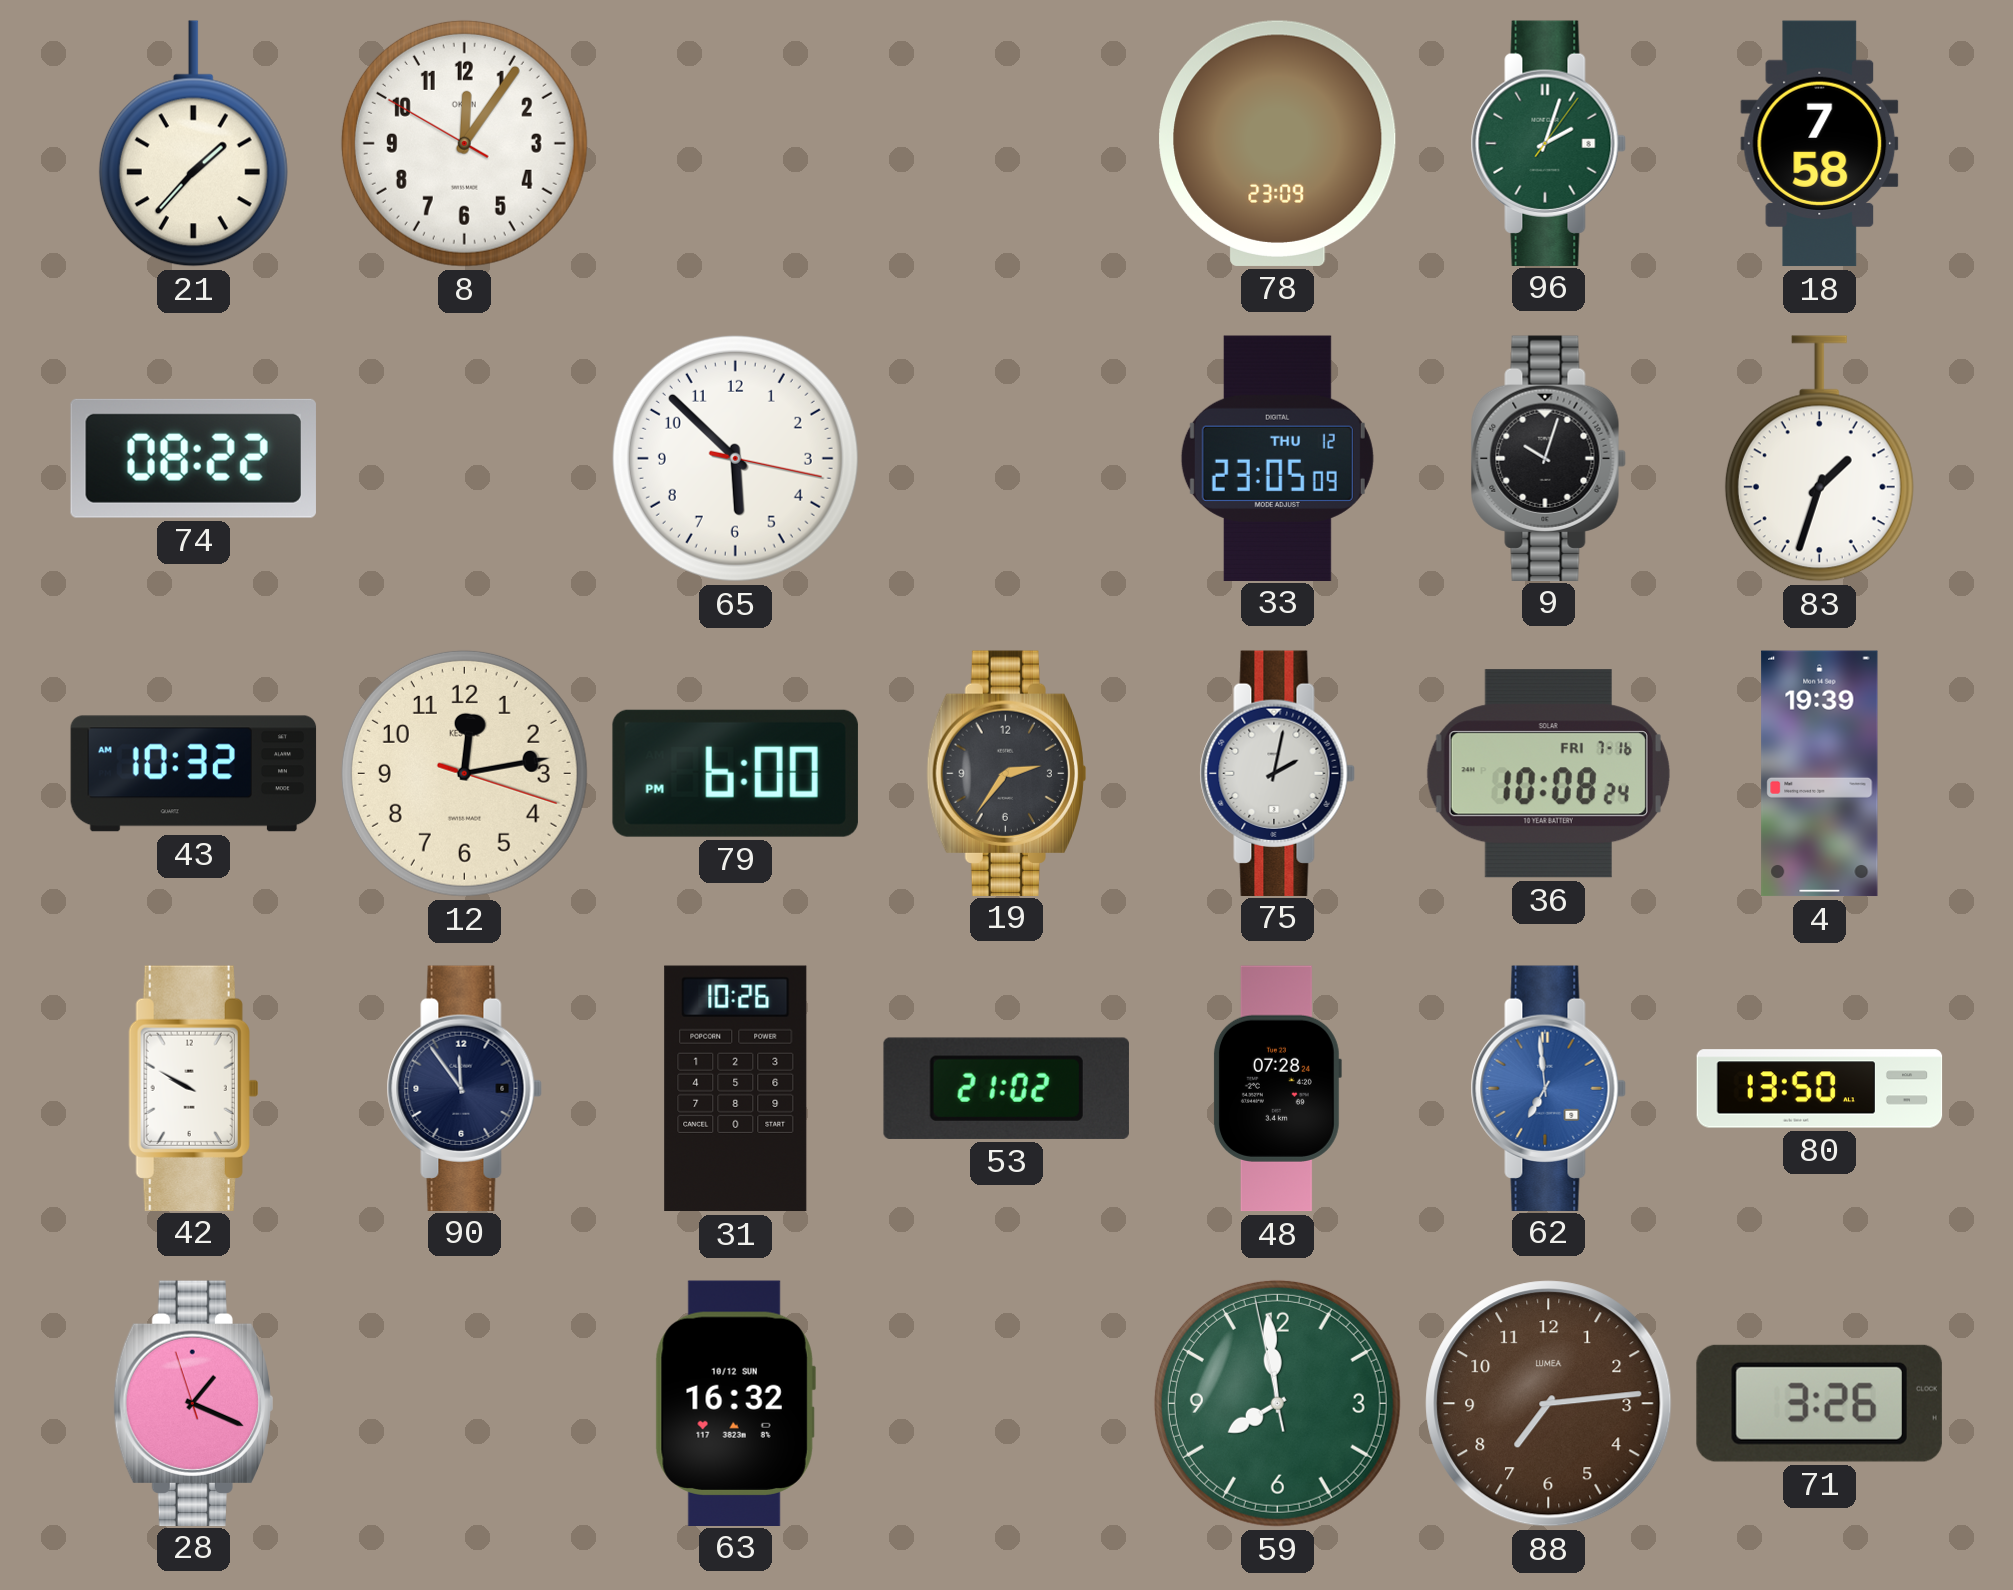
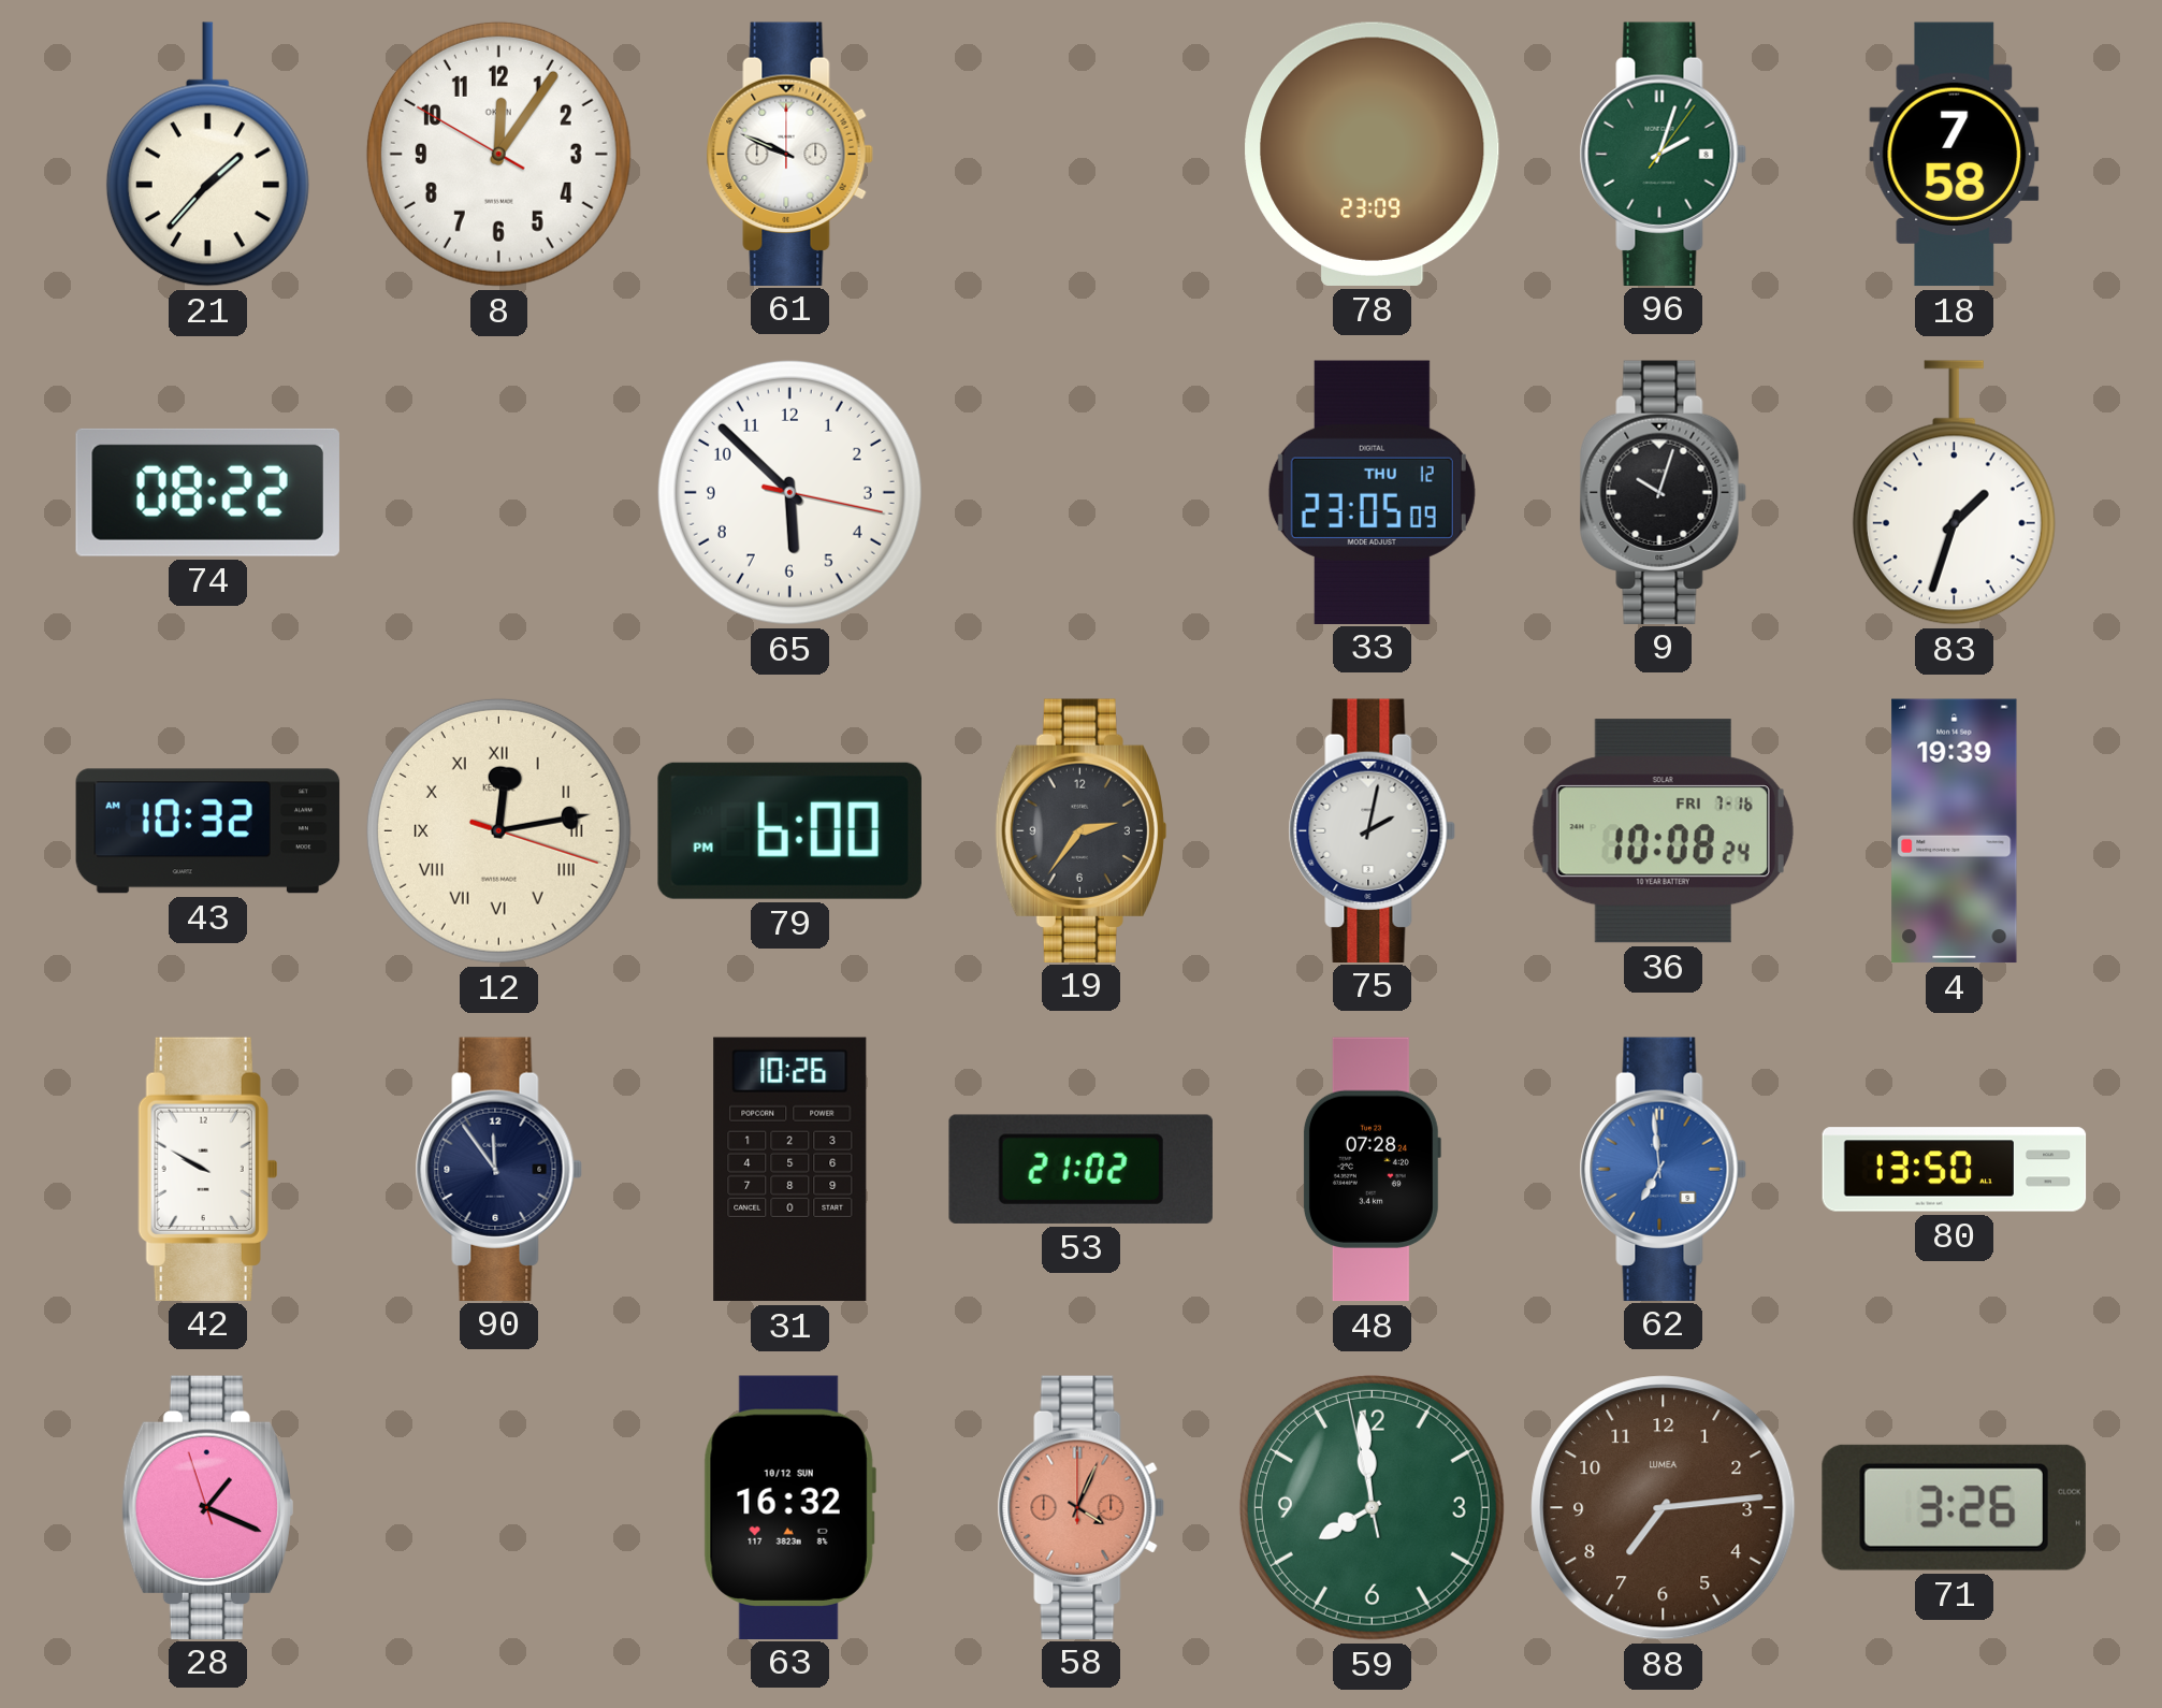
61: none -> 9:49 (789, 154)
12 numerals: Arabic -> Roman (498, 830)
58: none -> 4:04 (1080, 1507)
